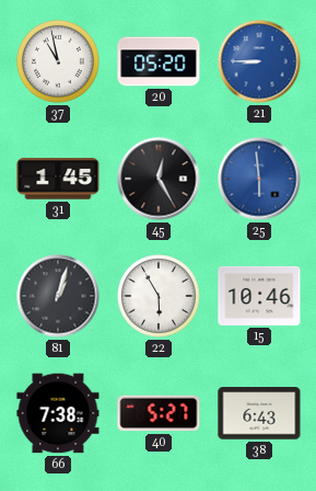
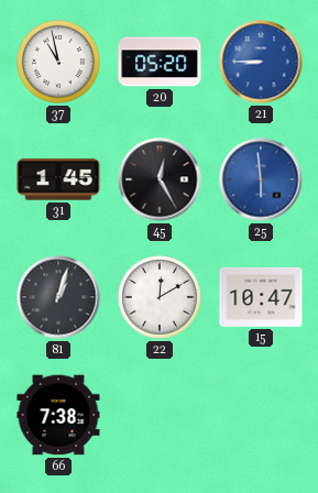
22: 5:55 -> 12:10 (161, 298)
15: 10:46 -> 10:47 (261, 297)
40: 5:27 -> none (159, 413)
38: 6:43 -> none (259, 413)
